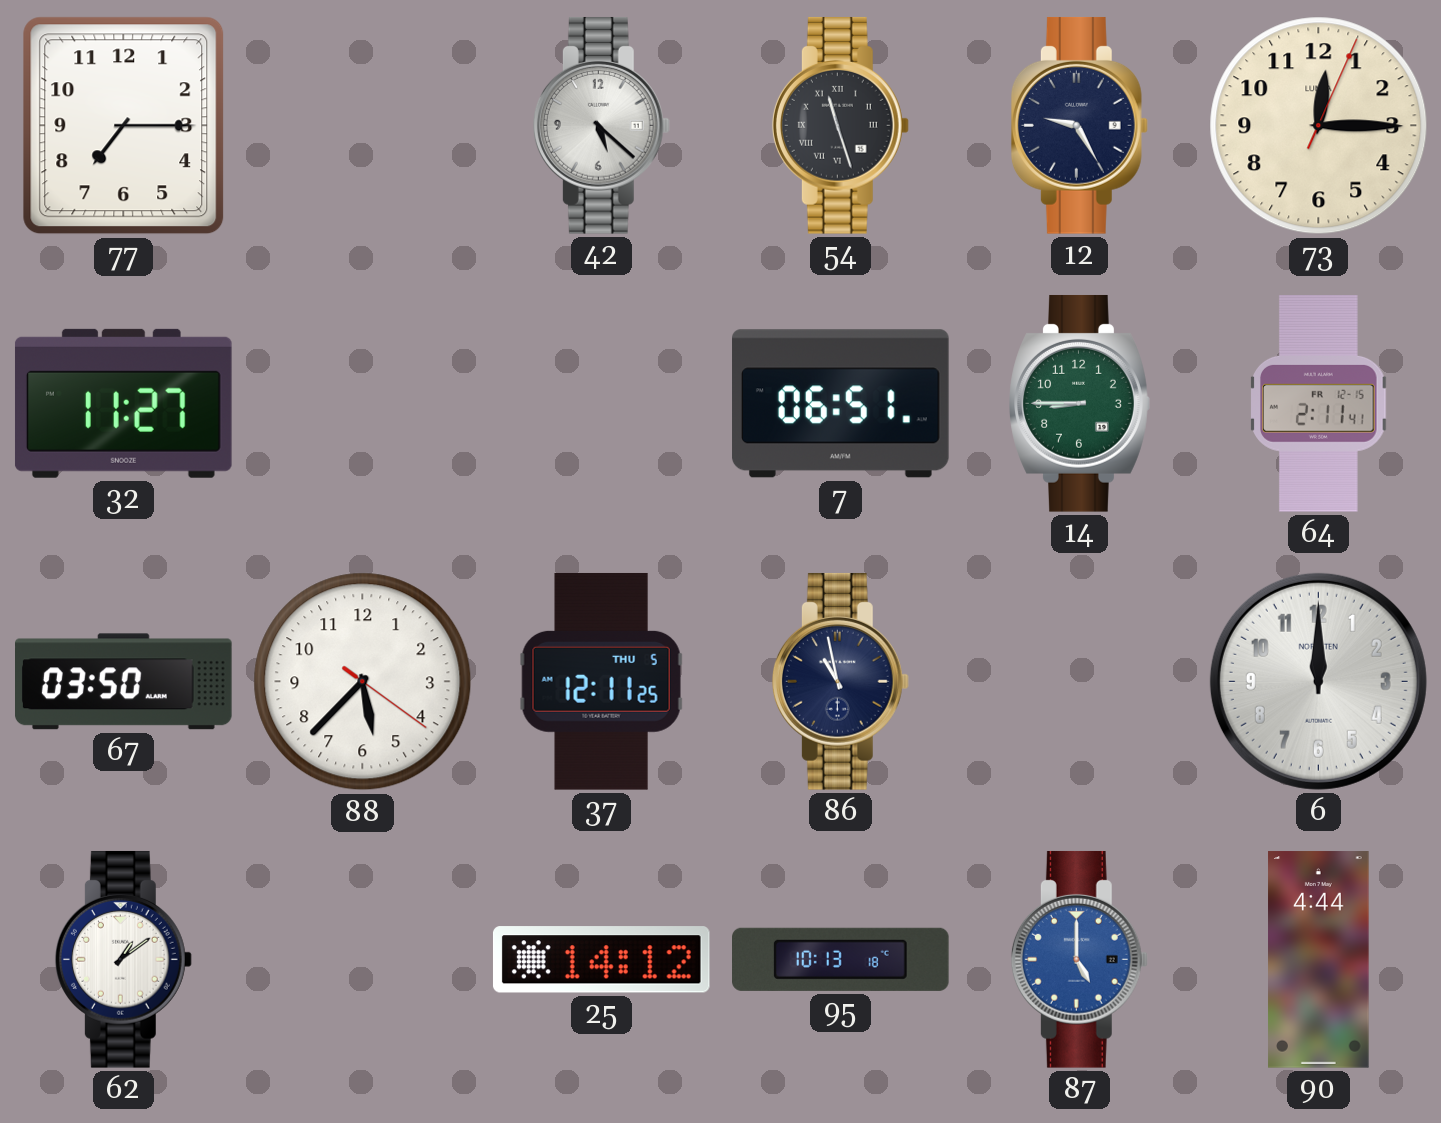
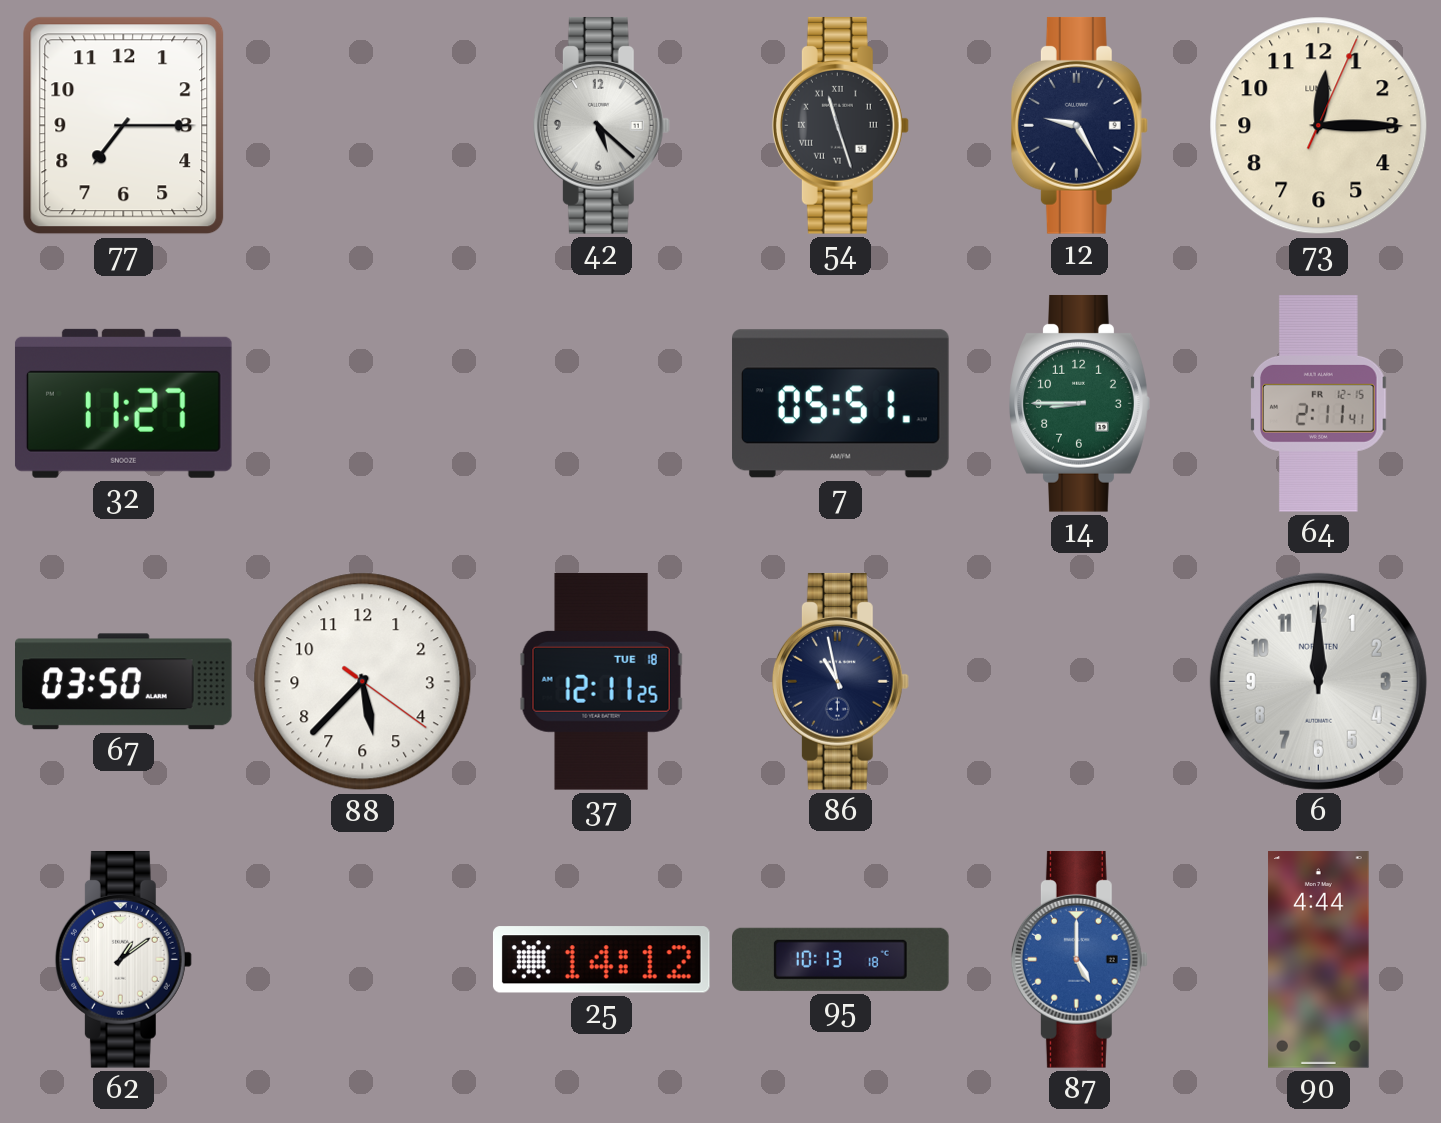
7: 06:51 -> 05:51 (841, 404)
37 date: THU 5 -> TUE 18 (601, 681)
